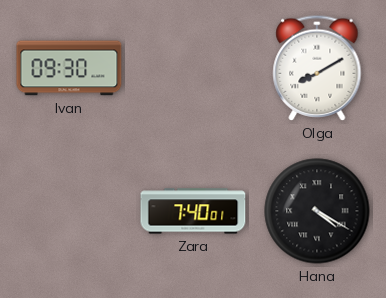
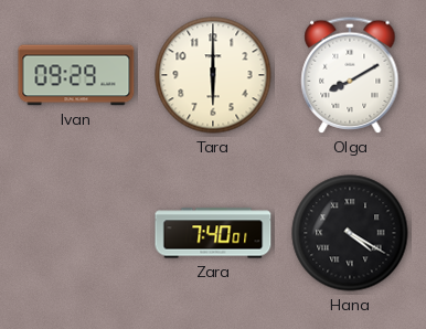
Ivan: 09:30 -> 09:29 (76, 75)
Tara: none -> 6:00 (213, 75)
